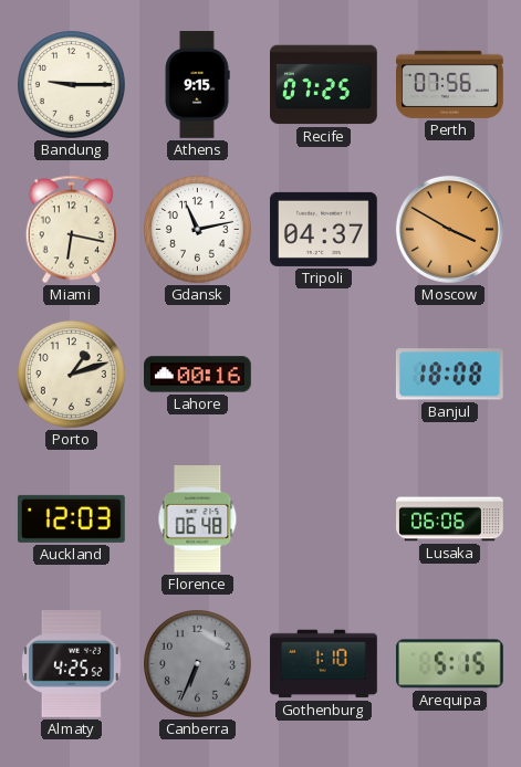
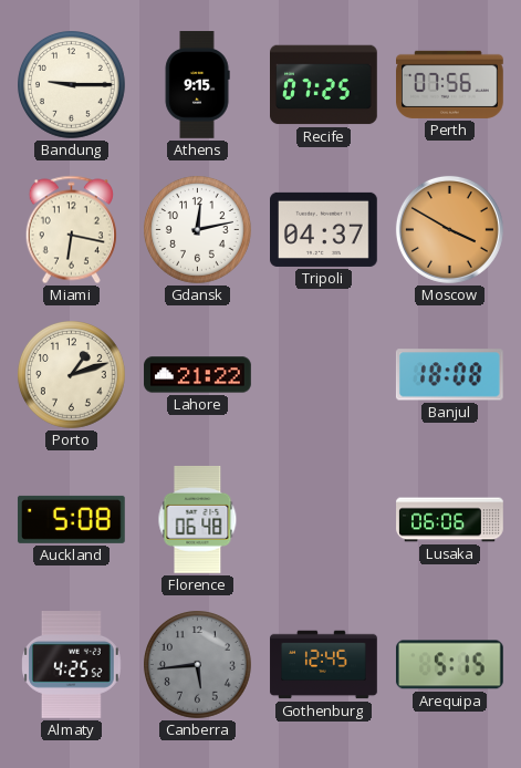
Gdansk: 11:13 -> 12:13 (198, 230)
Lahore: 00:16 -> 21:22 (198, 375)
Auckland: 12:03 -> 5:08 (71, 519)
Canberra: 6:34 -> 5:44 (198, 665)
Gothenburg: 1:10 -> 12:45 (324, 665)
